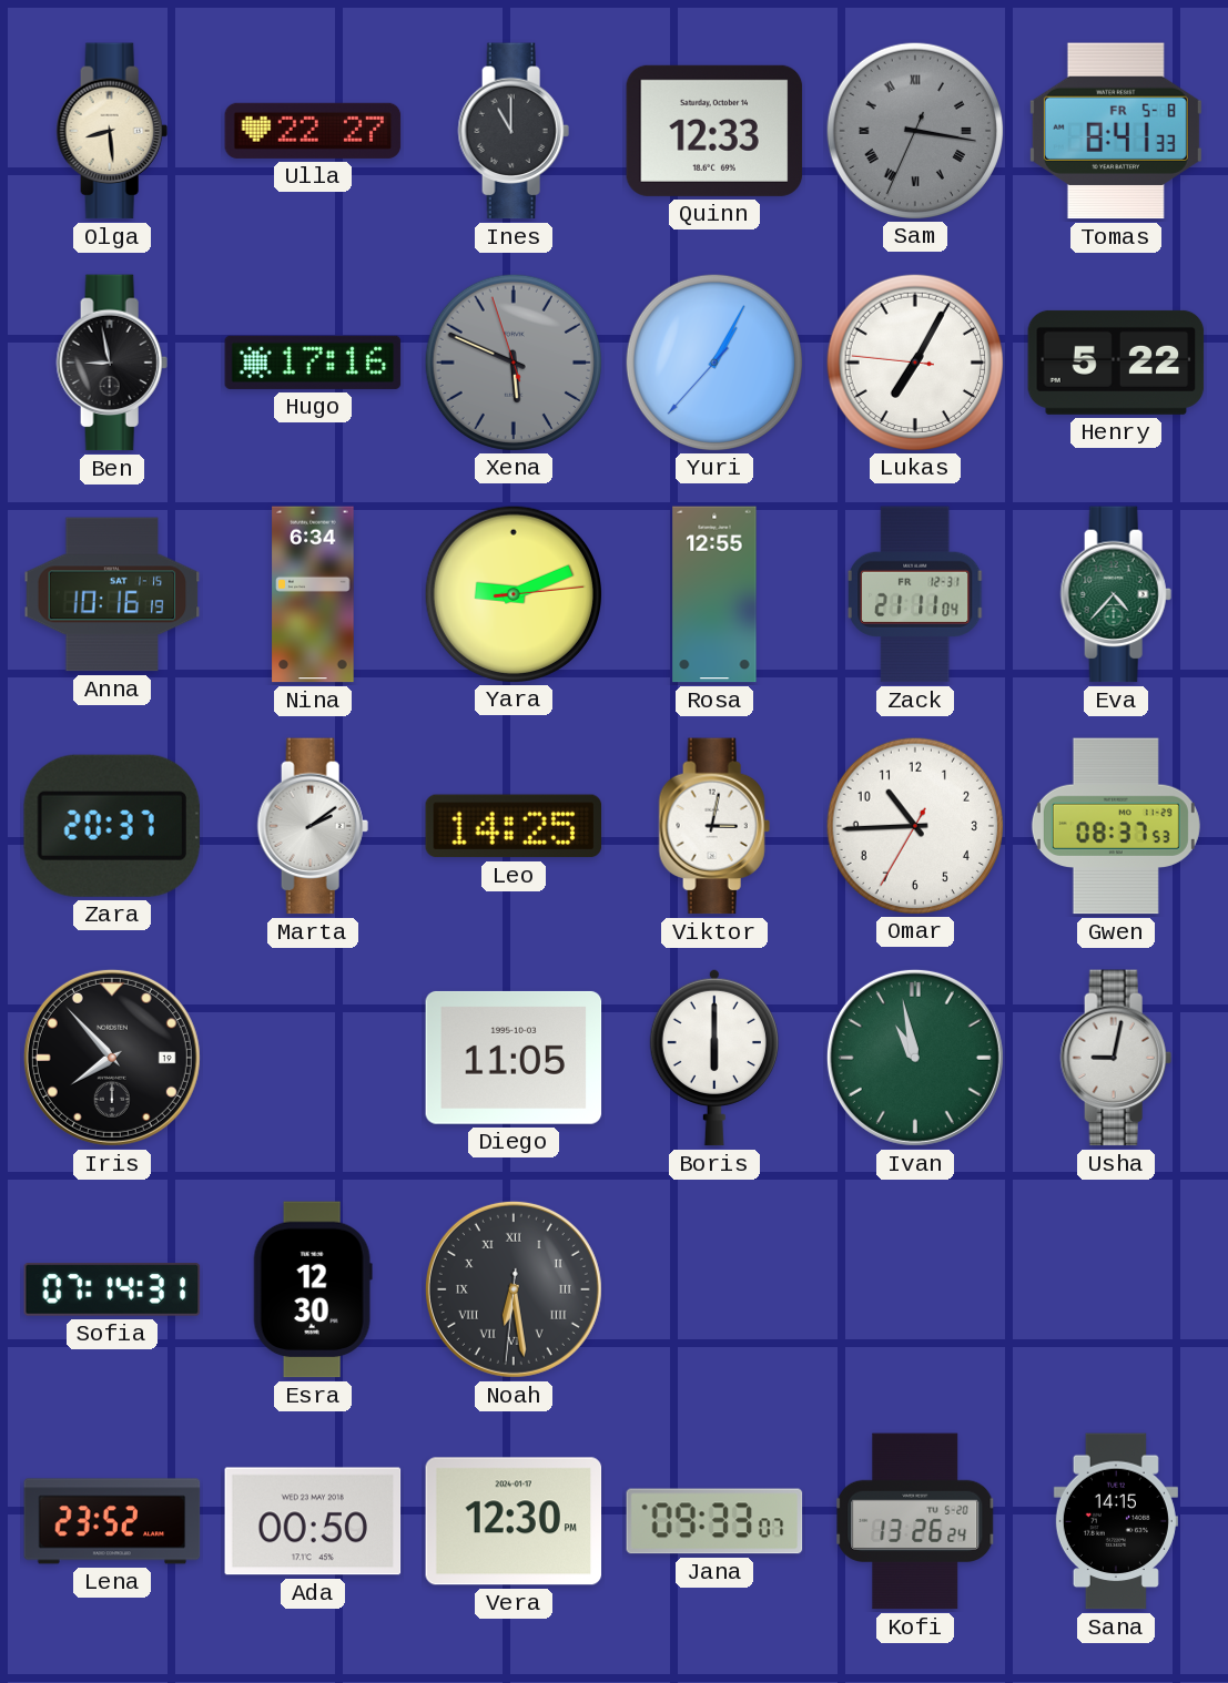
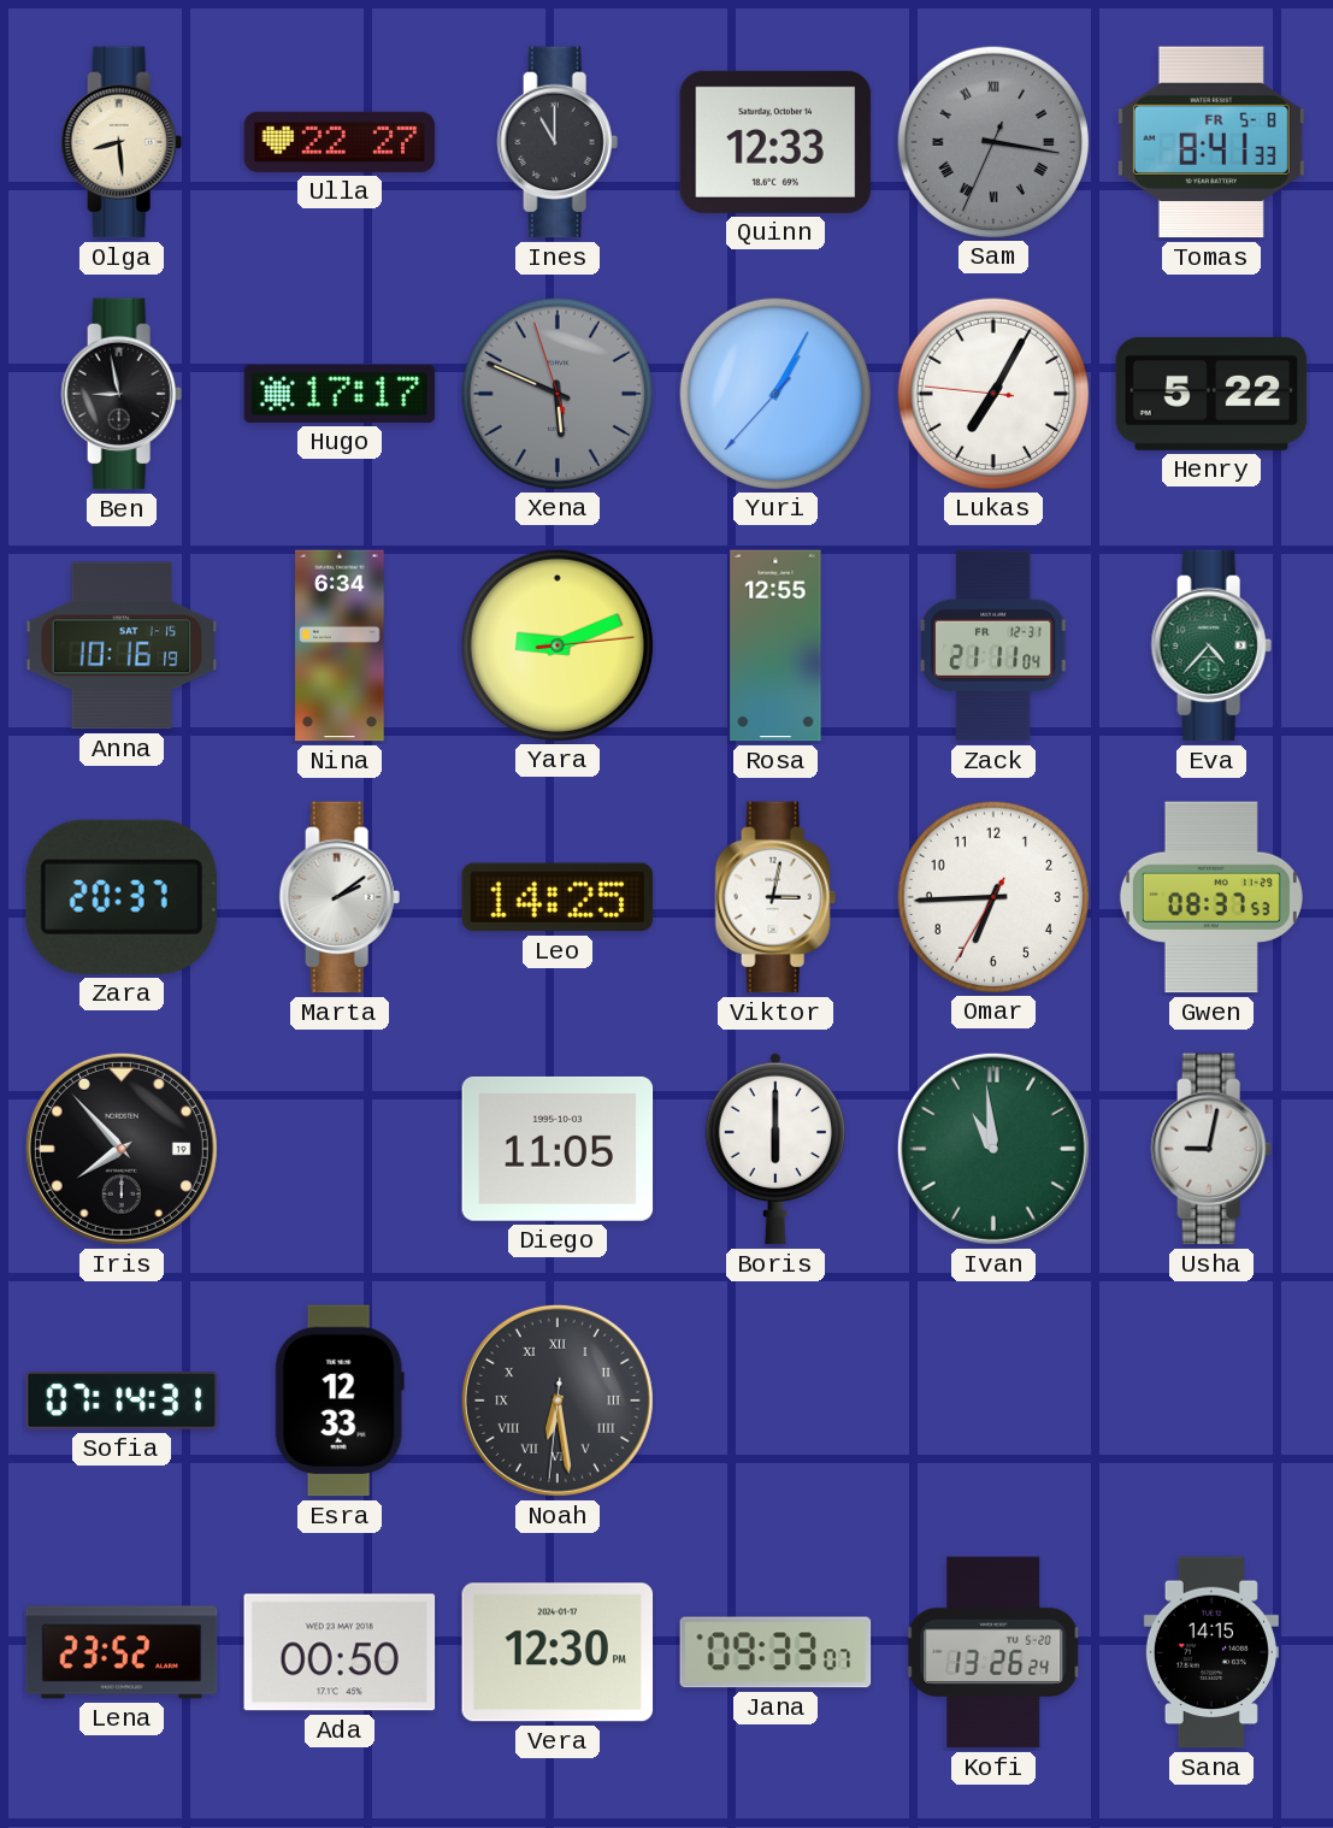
Hugo: 17:16 -> 17:17 (340, 394)
Omar: 10:44 -> 6:44 (992, 896)
Ivan: 10:58 -> 10:59 (993, 1149)
Esra: 12:30 -> 12:33 (340, 1401)
